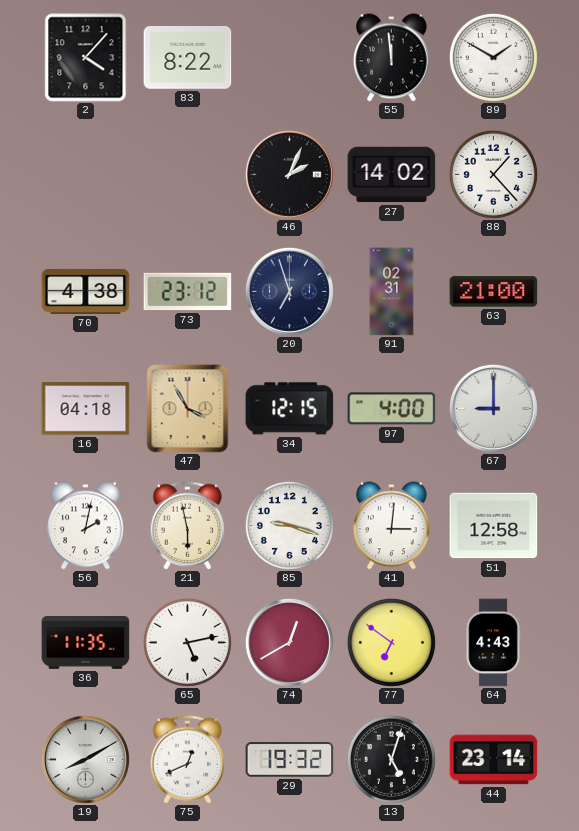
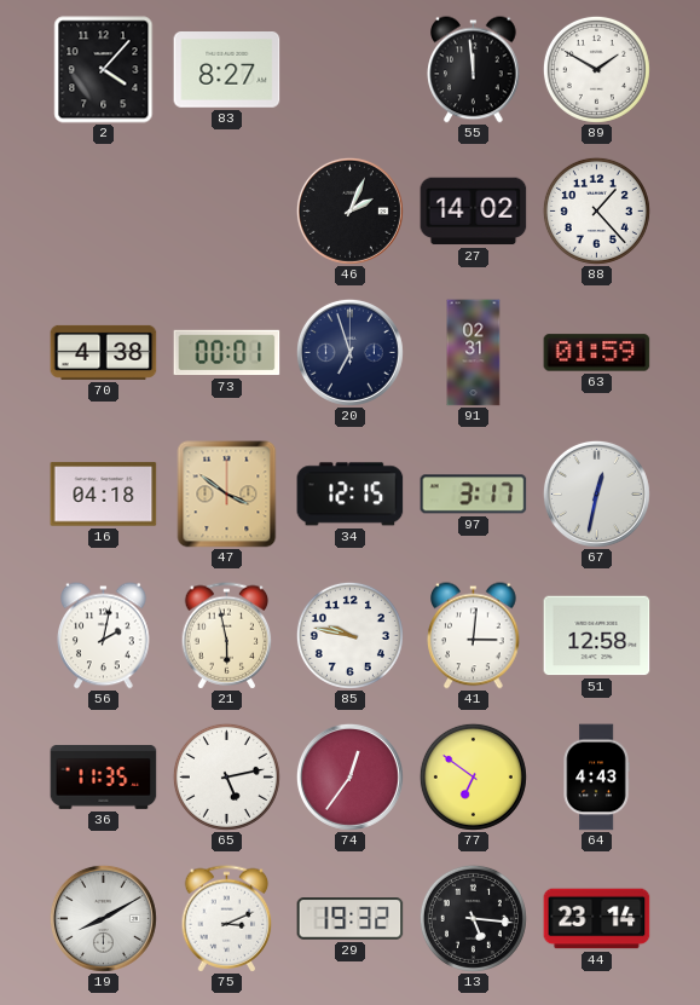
83: 8:22 -> 8:27 (227, 70)
73: 23:12 -> 00:01 (227, 353)
63: 21:00 -> 01:59 (597, 353)
47: 3:55 -> 3:51 (227, 495)
97: 4:00 -> 3:17 (474, 495)
67: 9:00 -> 12:32 (596, 493)
85: 9:18 -> 9:47 (349, 635)
74: 12:40 -> 12:36 (349, 776)
75: 12:41 -> 3:11 (227, 919)
13: 5:03 -> 5:16 (473, 918)
